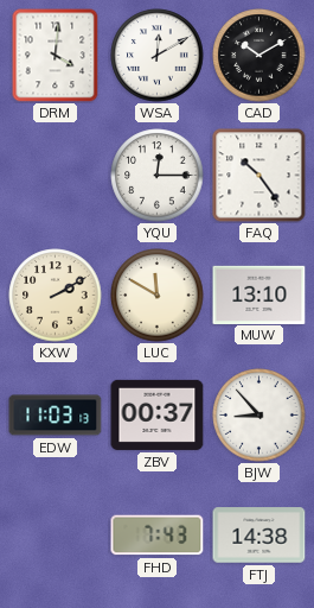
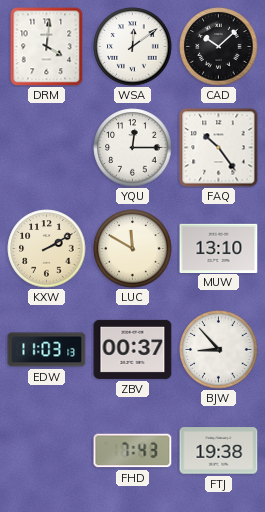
WSA: 12:10 -> 12:09 (133, 47)
CAD: 10:10 -> 10:08 (219, 47)
FTJ: 14:38 -> 19:38 (219, 451)
